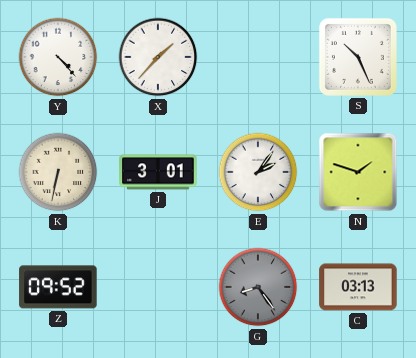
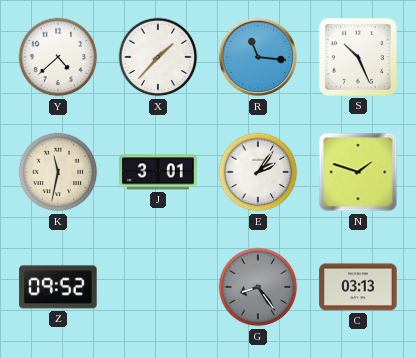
Y: 4:23 -> 4:38 (58, 57)
R: none -> 11:16 (258, 57)
K: 6:32 -> 11:32 (58, 172)
